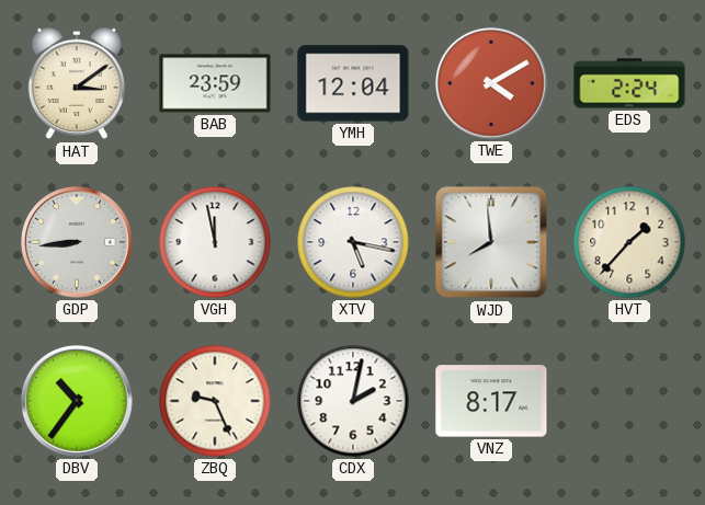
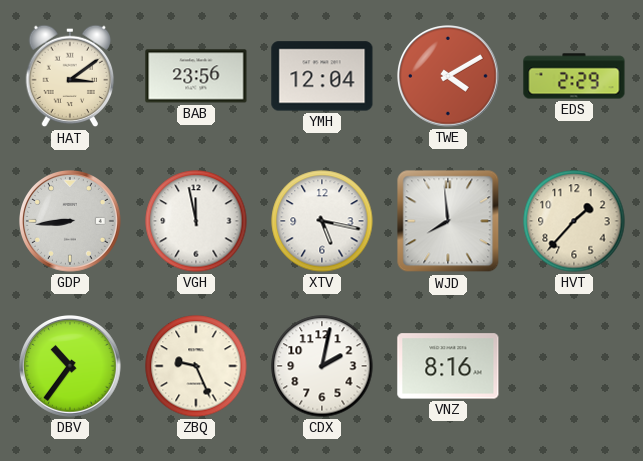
BAB: 23:59 -> 23:56 (196, 76)
EDS: 2:24 -> 2:29 (574, 76)
VNZ: 8:17 -> 8:16 (448, 366)
